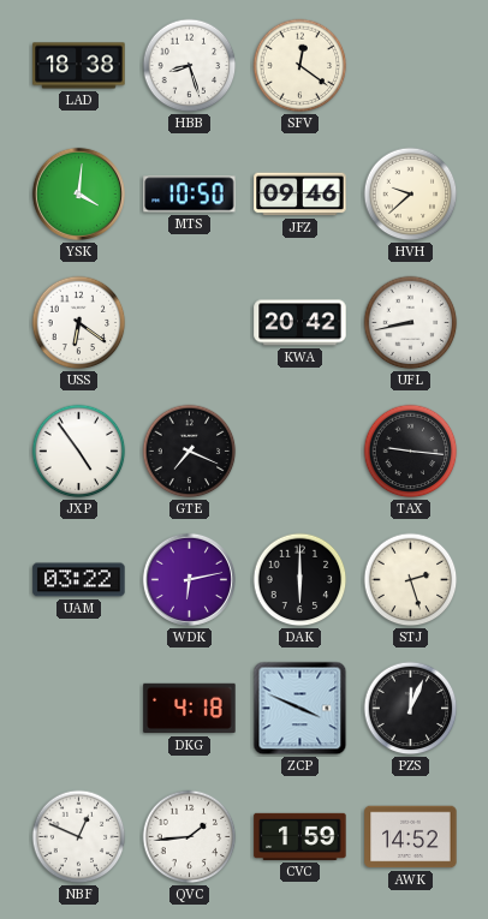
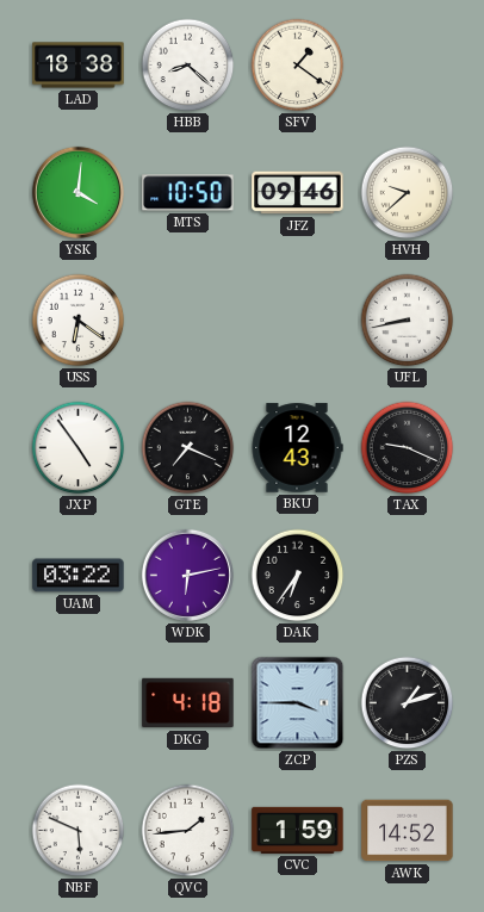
HBB: 8:27 -> 8:22 (188, 66)
SFV: 12:21 -> 1:21 (298, 66)
KWA: 20:42 -> none (300, 323)
BKU: none -> 12:43 (297, 448)
TAX: 9:16 -> 9:19 (408, 448)
DAK: 6:00 -> 6:36 (298, 576)
STJ: 2:27 -> none (411, 580)
ZCP: 3:49 -> 3:45 (298, 703)
PZS: 12:04 -> 1:12 (408, 703)
NBF: 12:49 -> 5:49 (79, 831)
